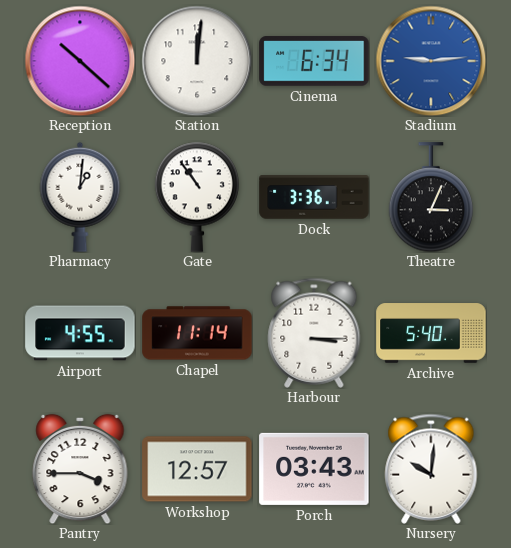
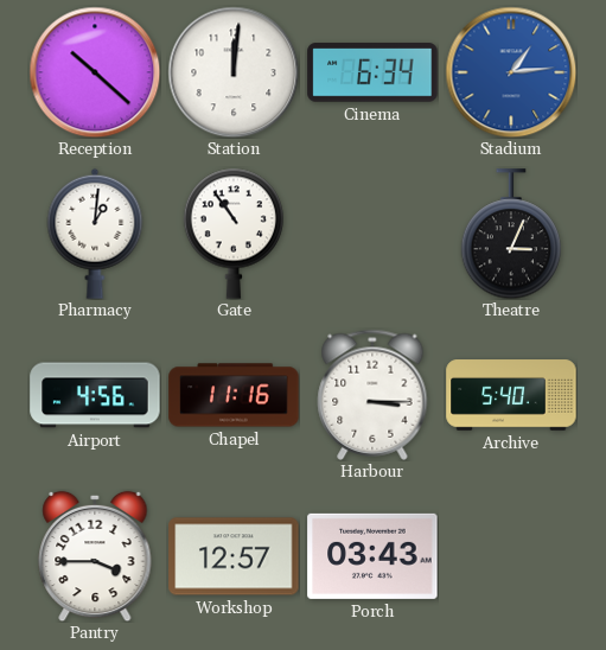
Stadium: 9:14 -> 1:14 (511, 72)
Dock: 3:36 -> none (314, 197)
Airport: 4:55 -> 4:56 (95, 395)
Chapel: 11:14 -> 11:16 (234, 395)
Nursery: 10:01 -> none (431, 469)
